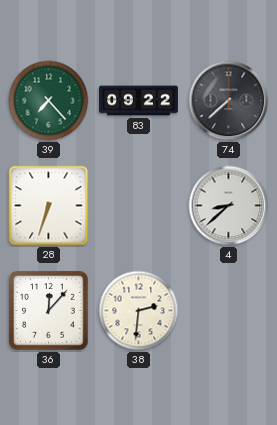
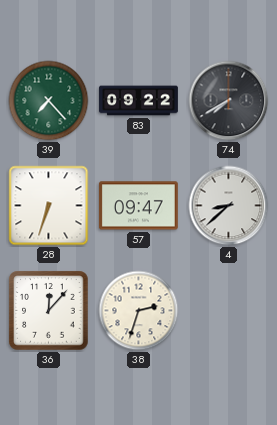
74: 7:38 -> 7:40 (229, 101)
57: none -> 09:47 (138, 206)
38: 2:31 -> 2:33 (139, 311)
